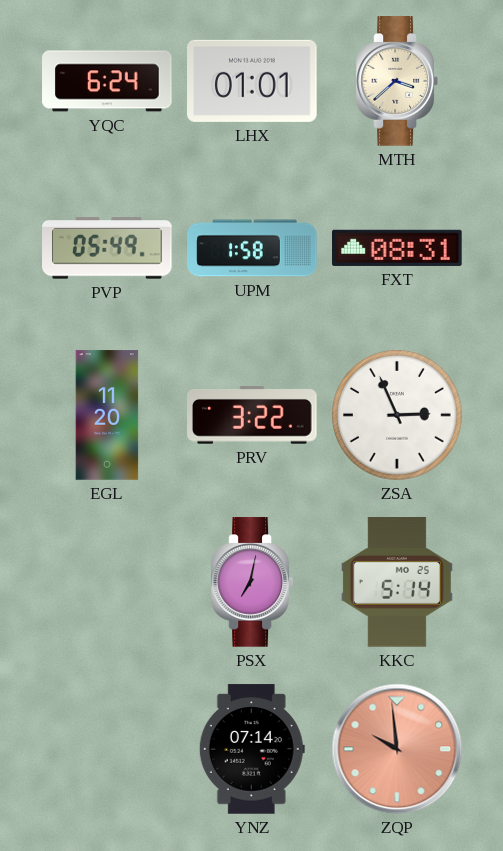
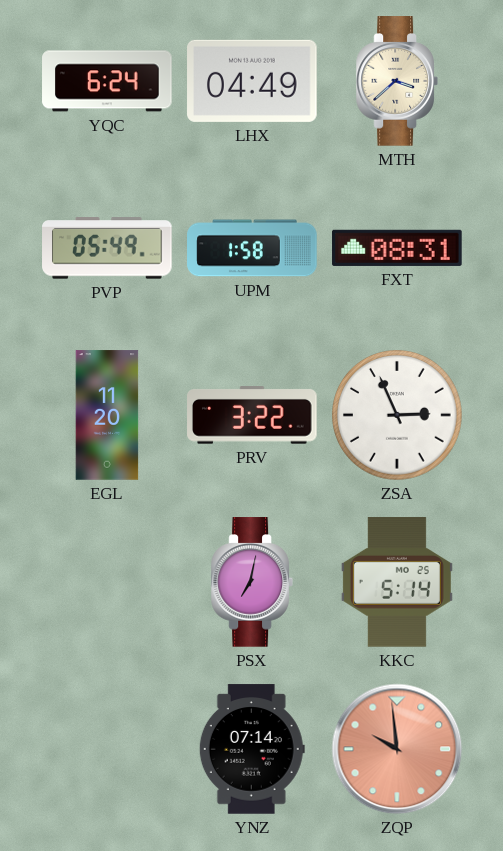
LHX: 01:01 -> 04:49 (252, 81)
